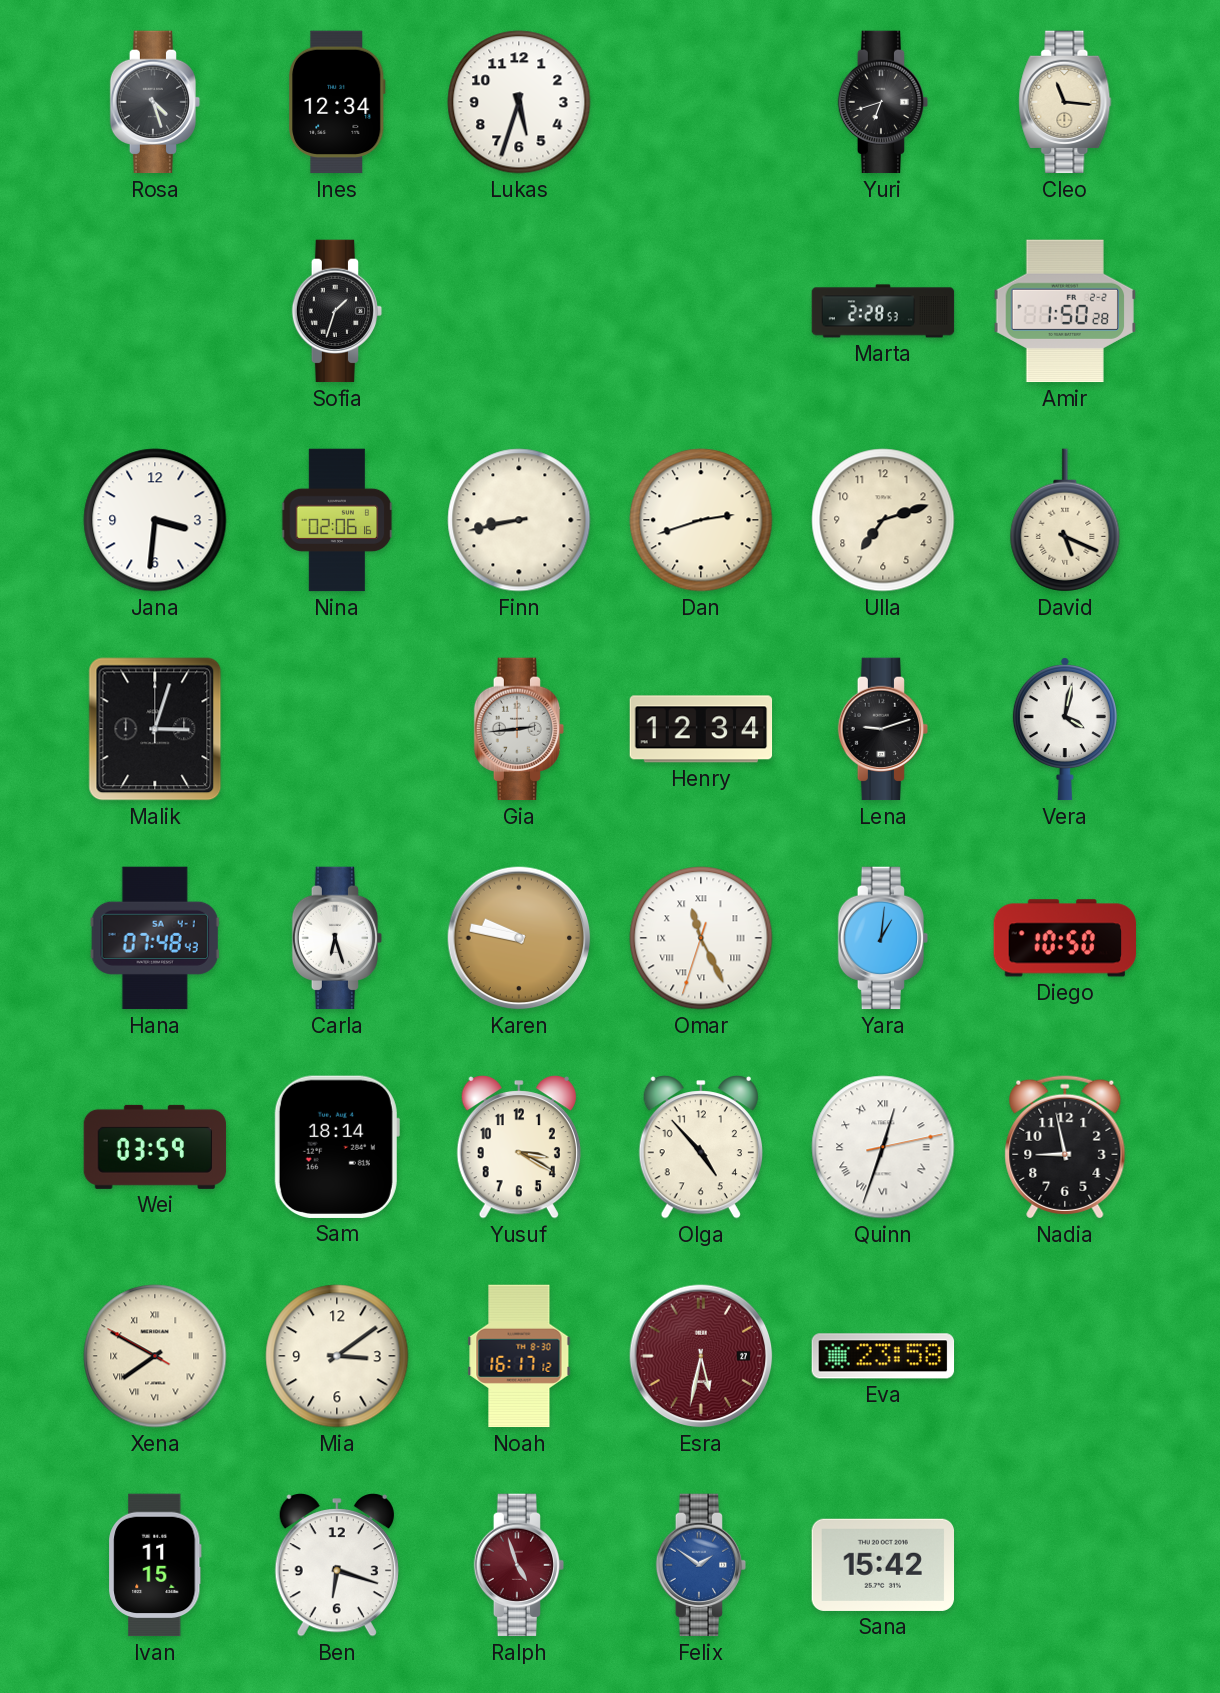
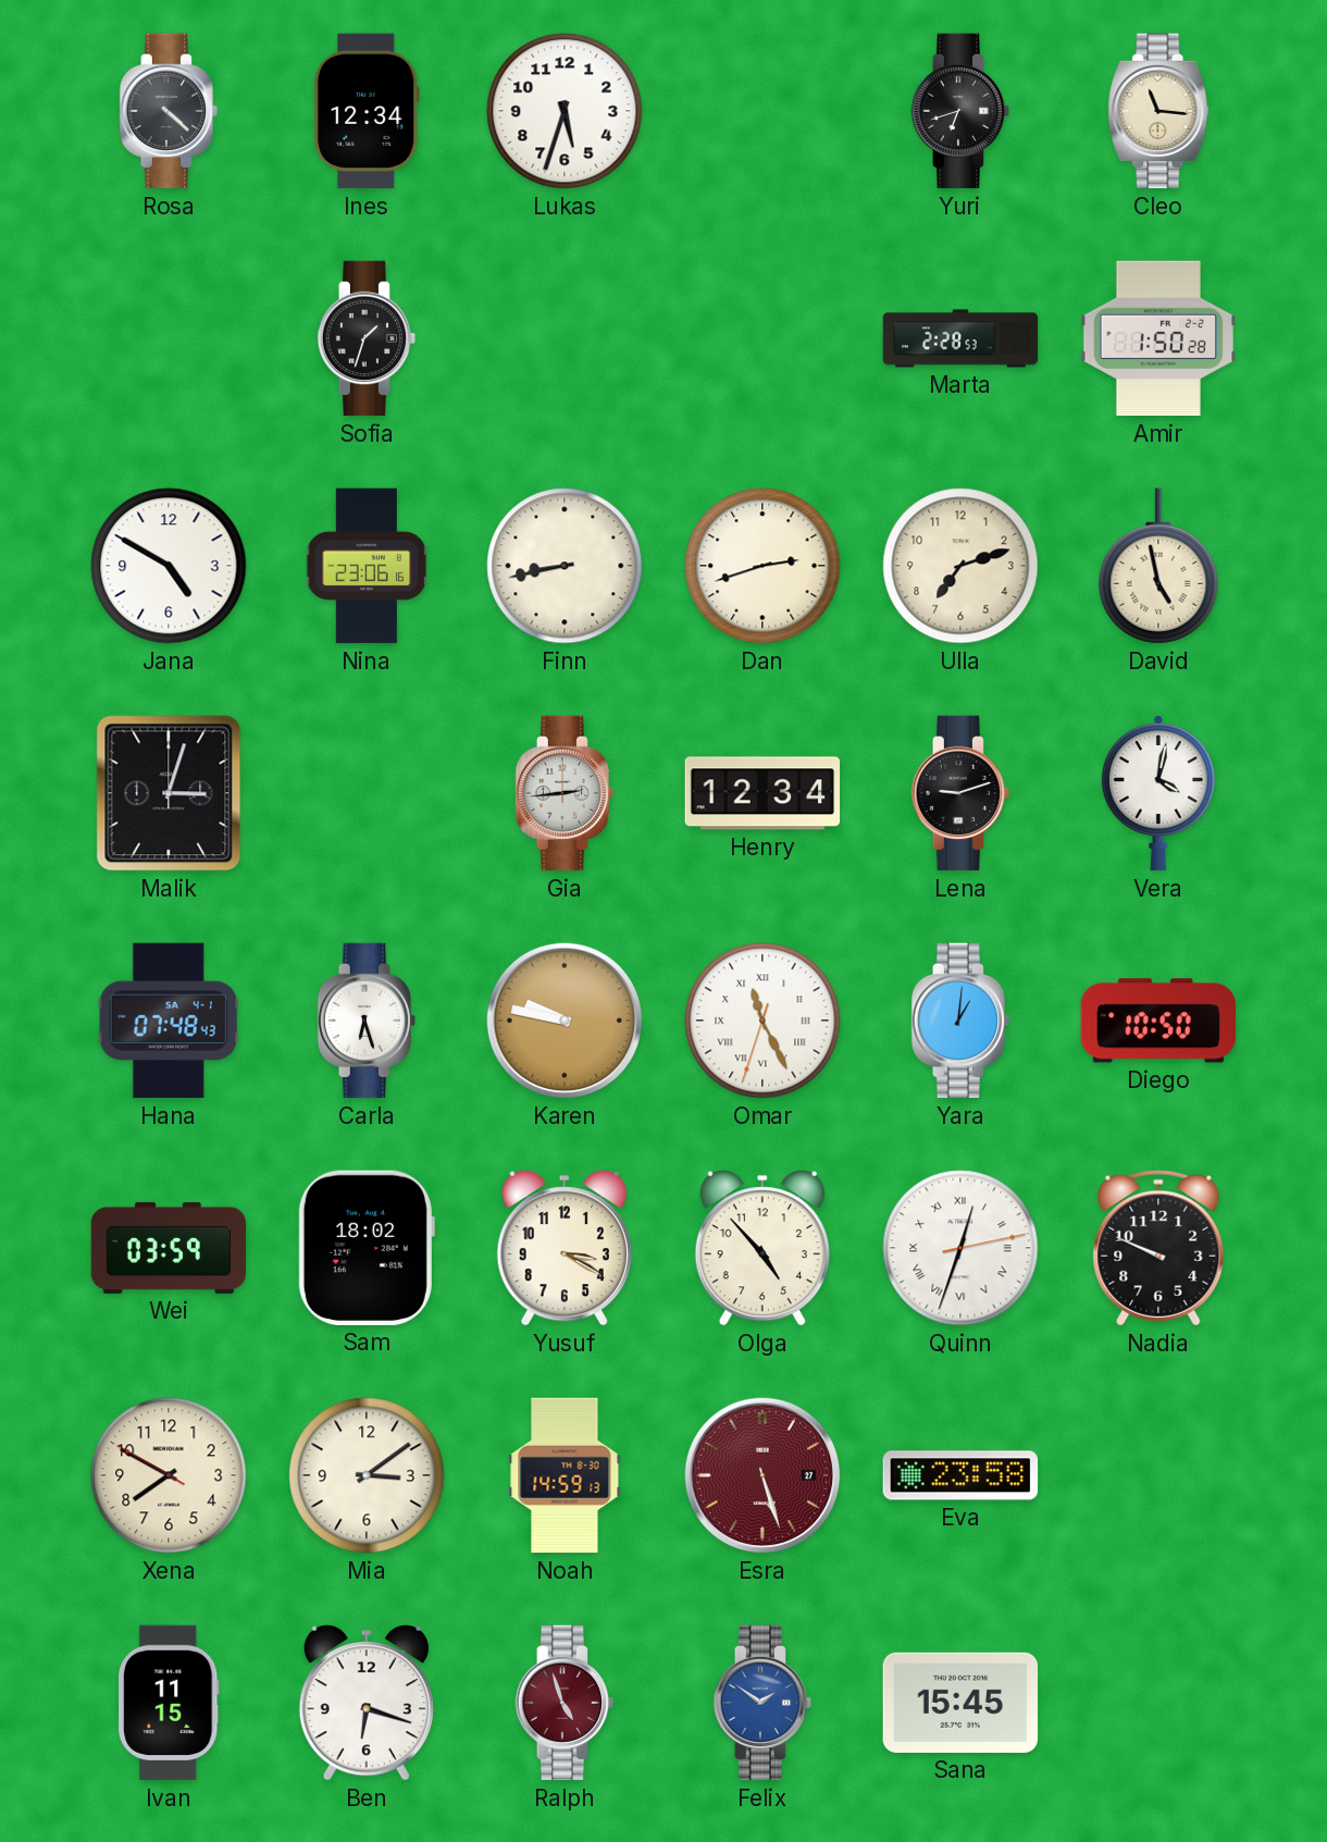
Rosa: 4:27 -> 4:22 (169, 111)
Jana: 3:31 -> 4:50 (169, 566)
Nina: 02:06 -> 23:06 (367, 566)
David: 5:19 -> 4:58 (1158, 566)
Sam: 18:14 -> 18:02 (367, 1248)
Nadia: 8:58 -> 9:49 (1158, 1248)
Xena numerals: Roman -> Arabic (169, 1475)
Noah: 16:17 -> 14:59 (565, 1475)
Esra: 5:32 -> 5:27 (762, 1475)
Sana: 15:42 -> 15:45 (960, 1703)
